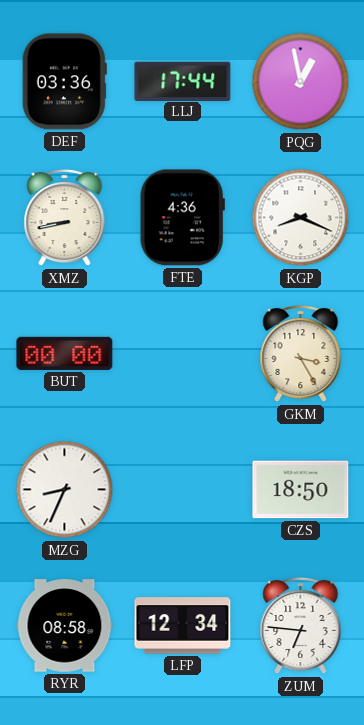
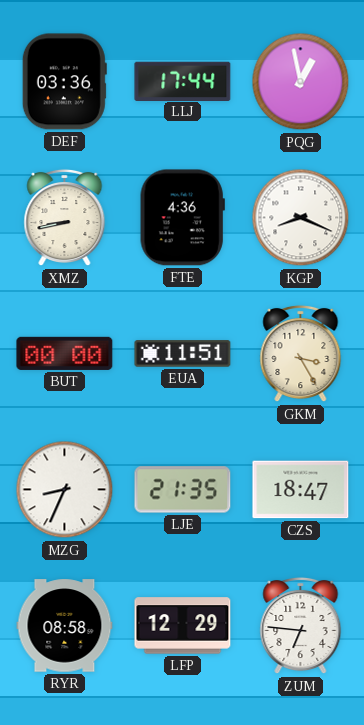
EUA: none -> 11:51 (183, 354)
LJE: none -> 21:35 (183, 490)
CZS: 18:50 -> 18:47 (301, 490)
LFP: 12:34 -> 12:29 (183, 626)
